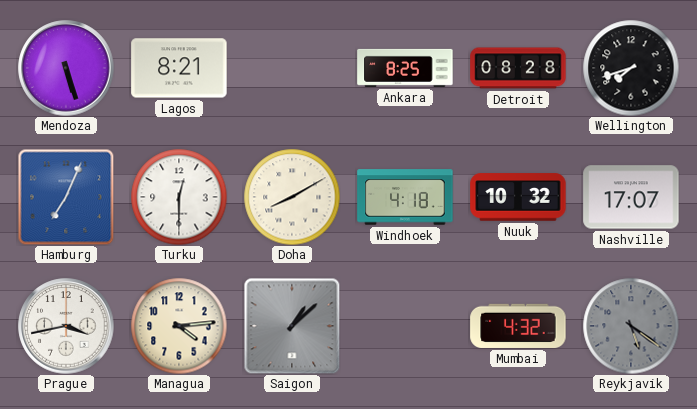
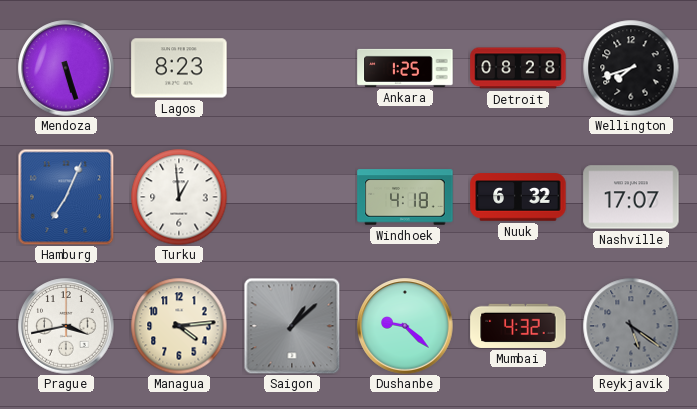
Lagos: 8:21 -> 8:23 (179, 68)
Ankara: 8:25 -> 1:25 (405, 68)
Turku: 12:30 -> 12:59 (179, 197)
Doha: 8:10 -> none (292, 197)
Nuuk: 10:32 -> 6:32 (518, 197)
Dushanbe: none -> 9:22 (405, 326)
